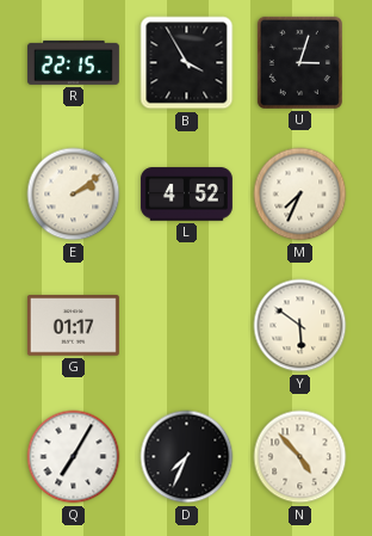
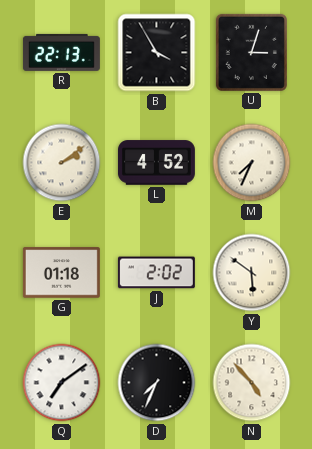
R: 22:15 -> 22:13 (61, 52)
G: 01:17 -> 01:18 (61, 273)
J: none -> 2:02 (156, 273)
Q: 7:05 -> 7:09 (62, 383)
